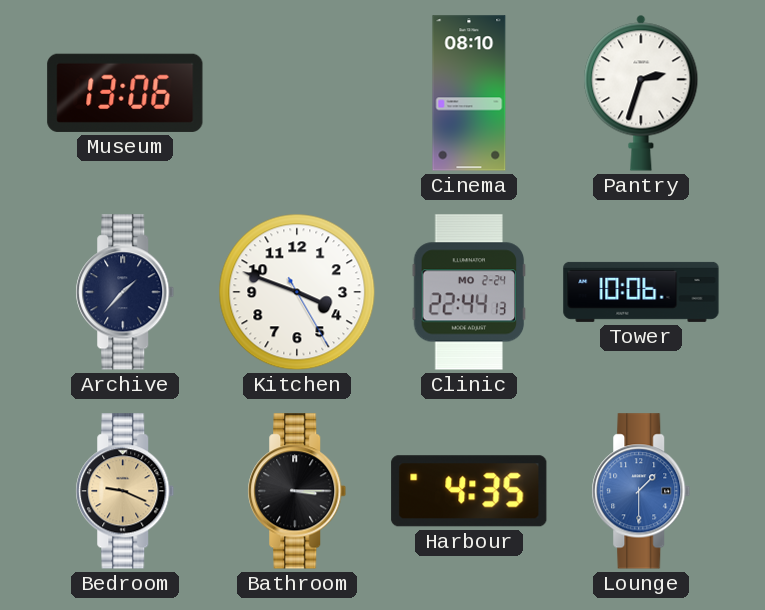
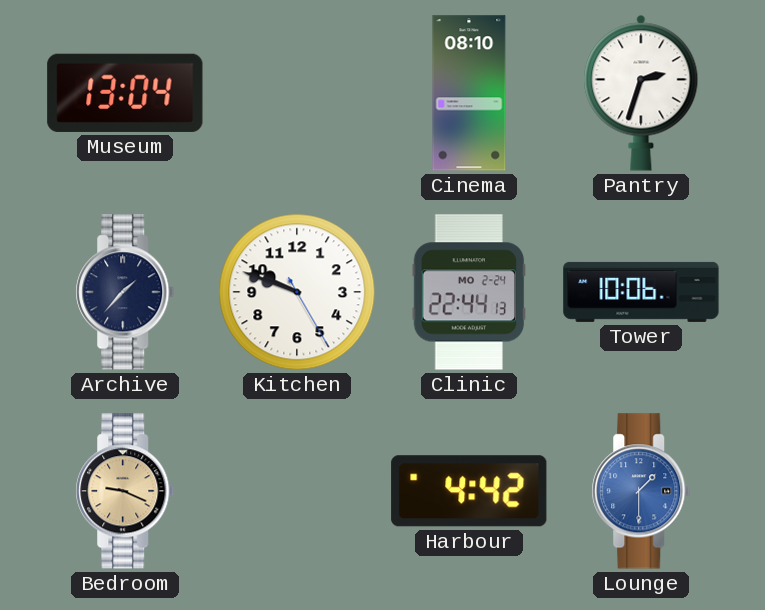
Museum: 13:06 -> 13:04 (125, 93)
Kitchen: 3:48 -> 9:48 (297, 292)
Bathroom: 3:15 -> none (297, 491)
Harbour: 4:35 -> 4:42 (469, 491)
